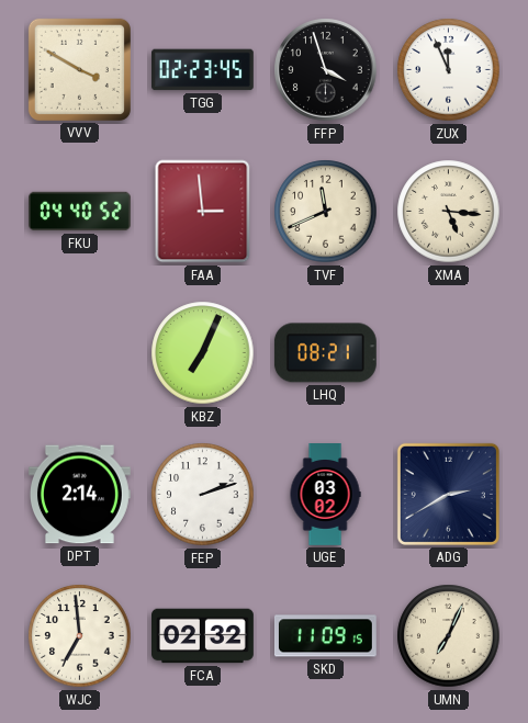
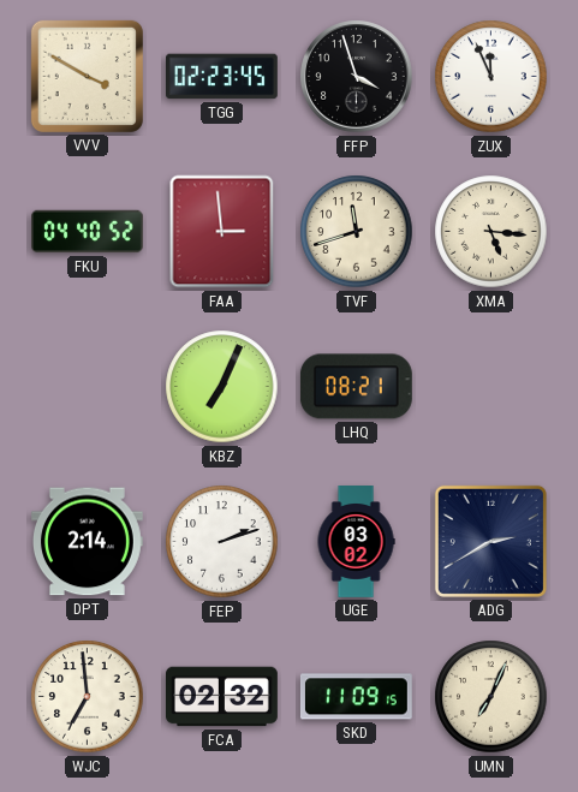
TVF: 11:41 -> 11:42 (357, 232)
